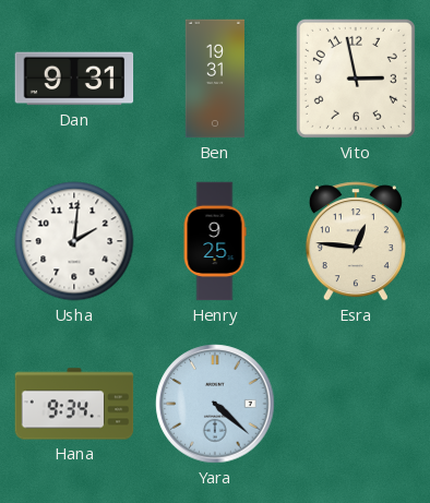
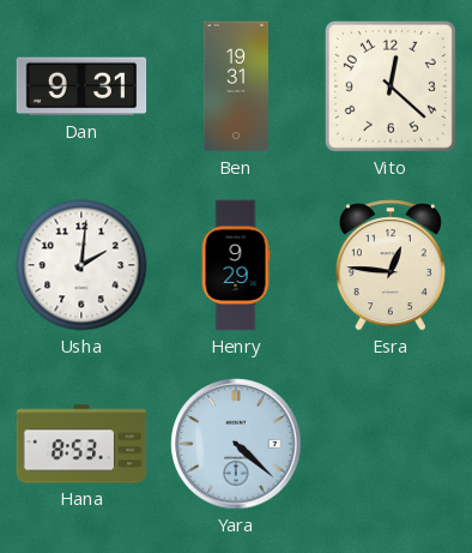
Vito: 2:58 -> 12:22 (391, 86)
Henry: 9:25 -> 9:29 (236, 265)
Hana: 9:34 -> 8:53 (81, 444)
